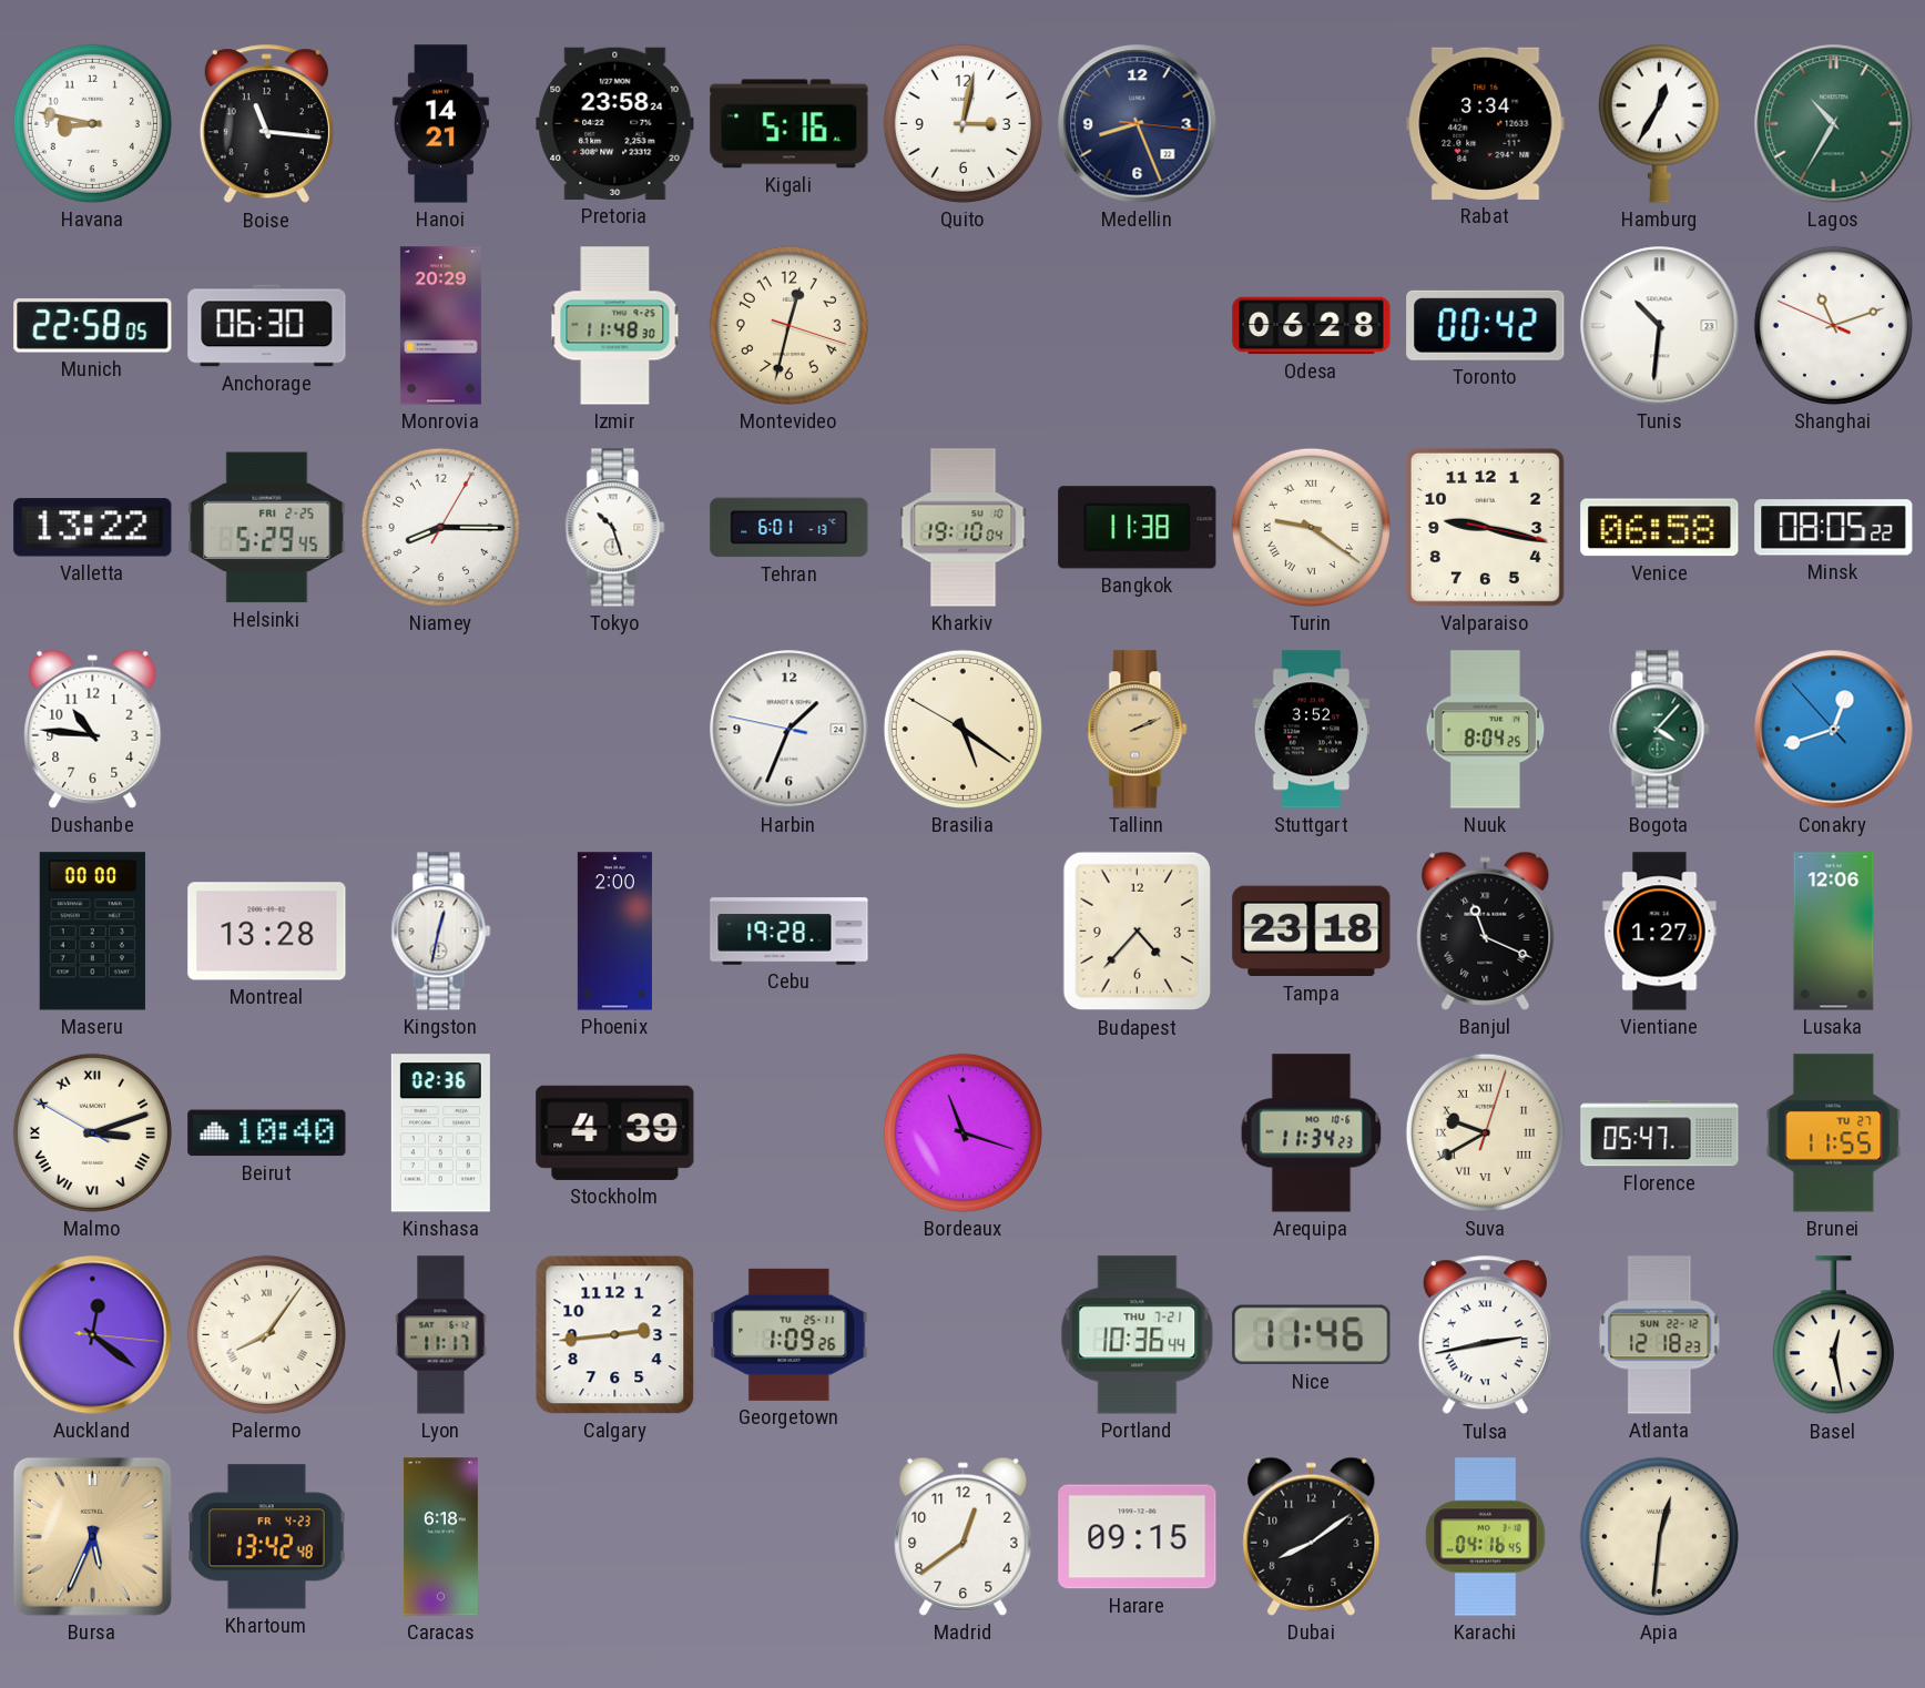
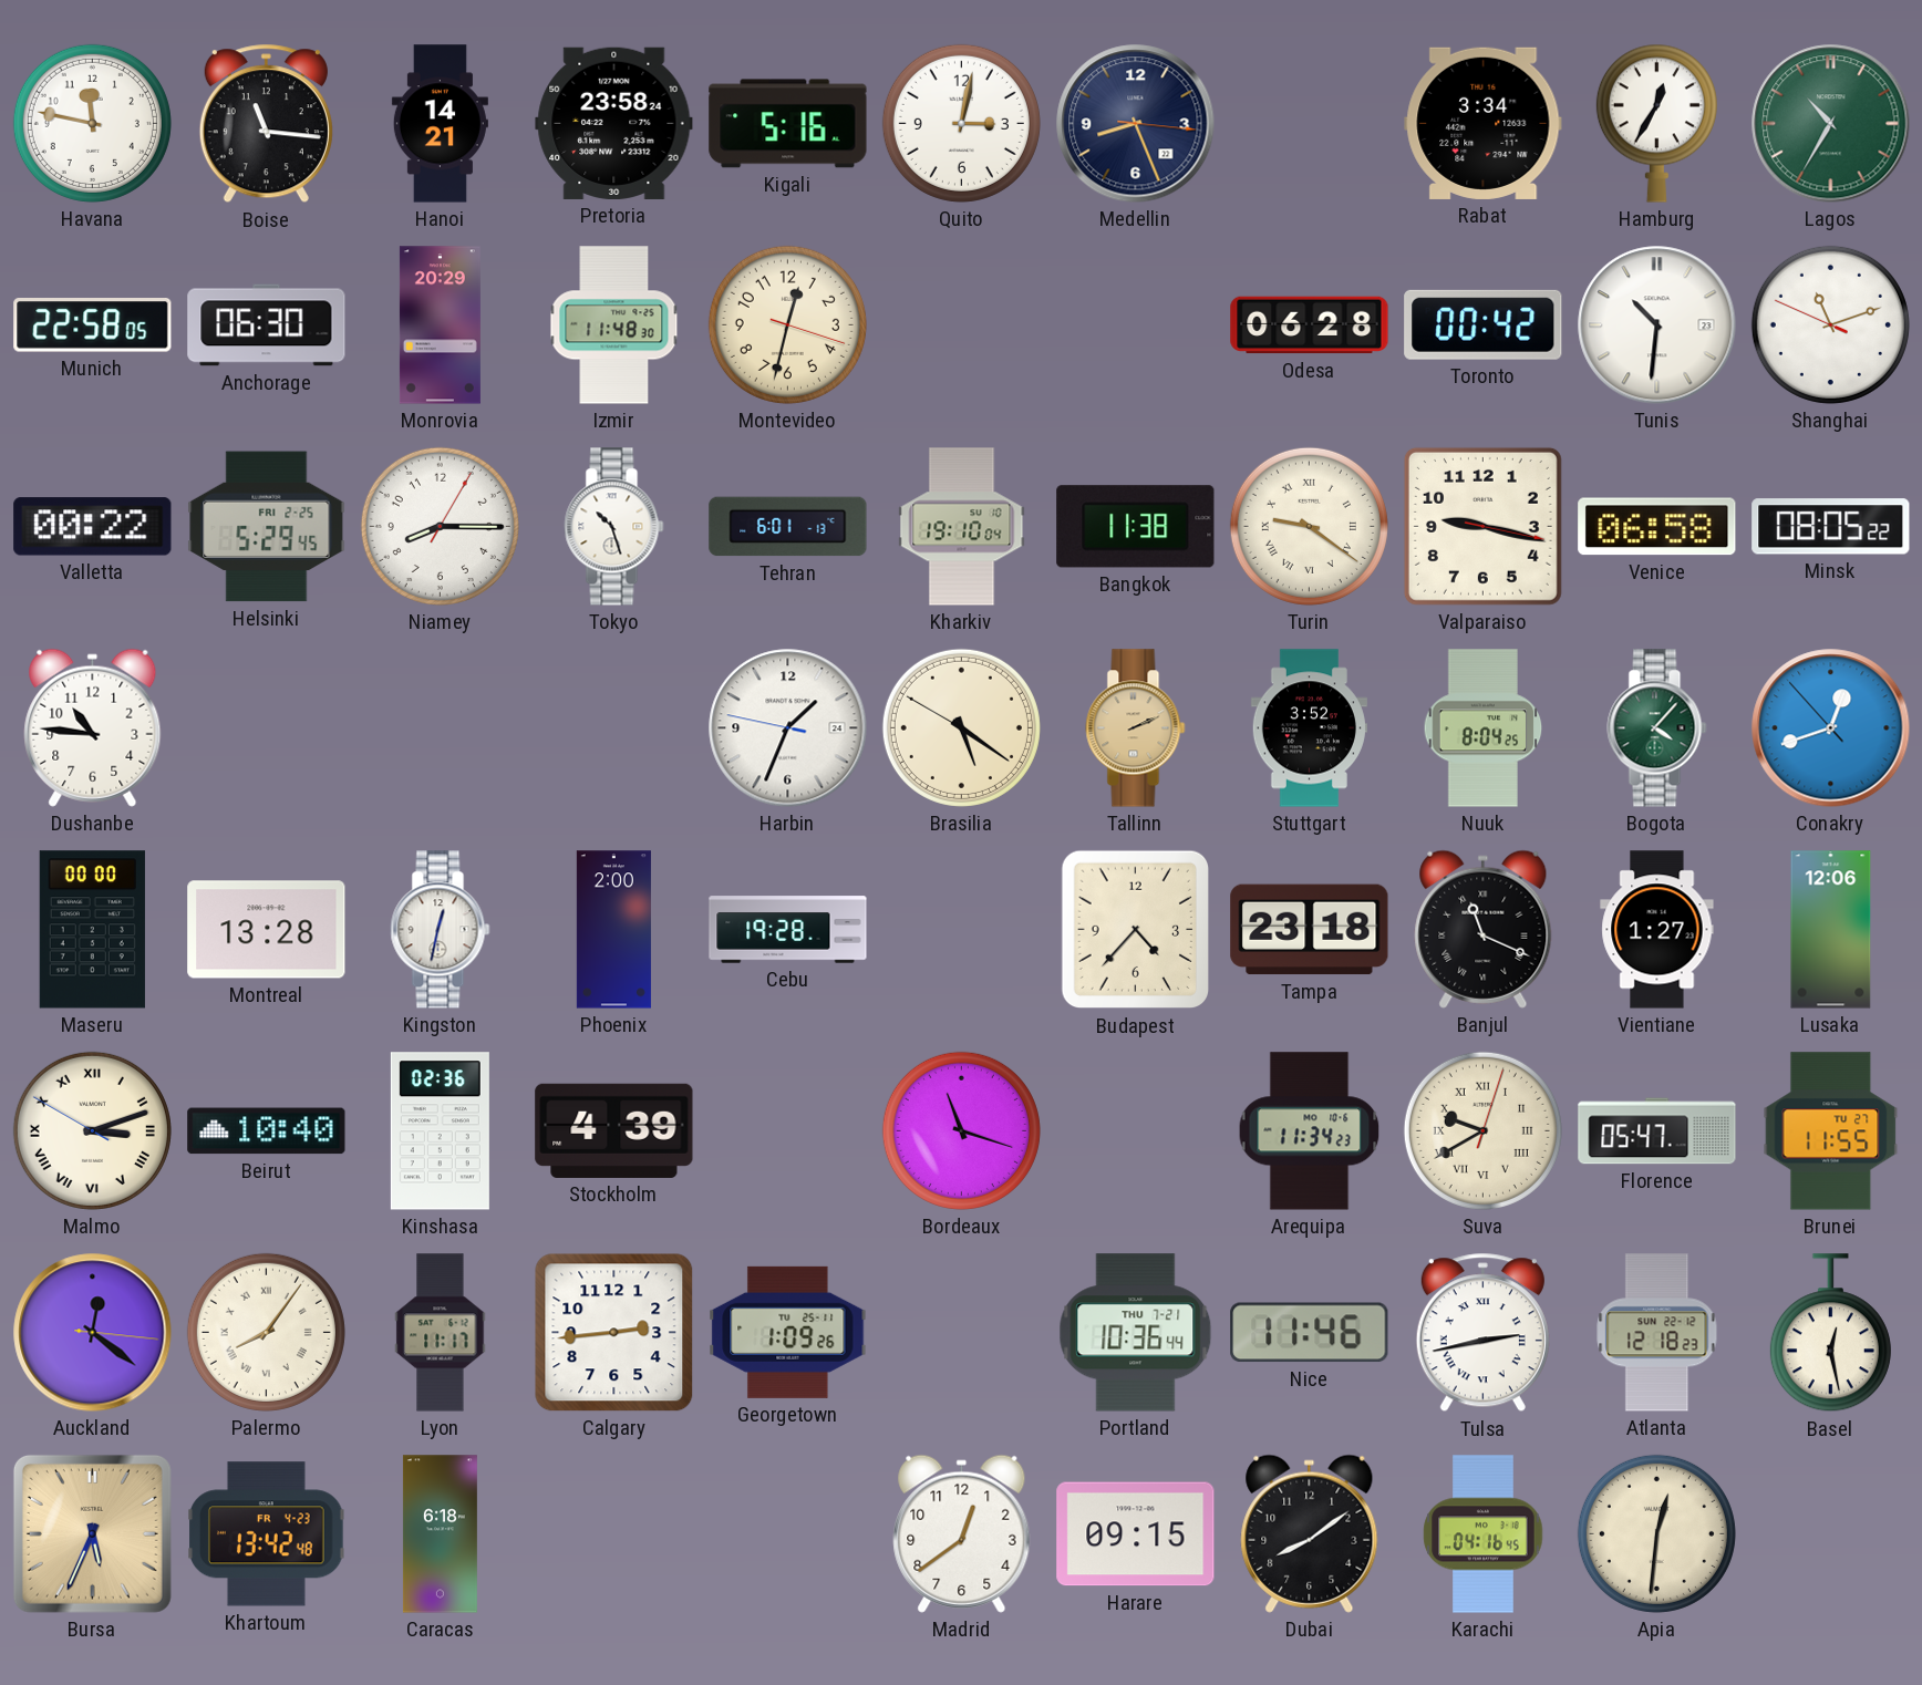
Havana: 8:47 -> 11:47 (92, 123)
Valletta: 13:22 -> 00:22 (93, 527)
